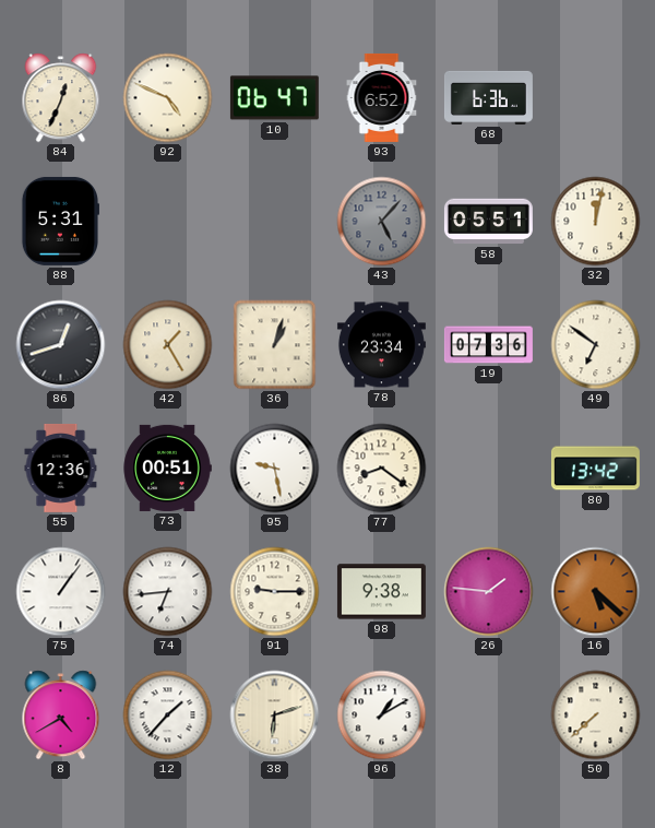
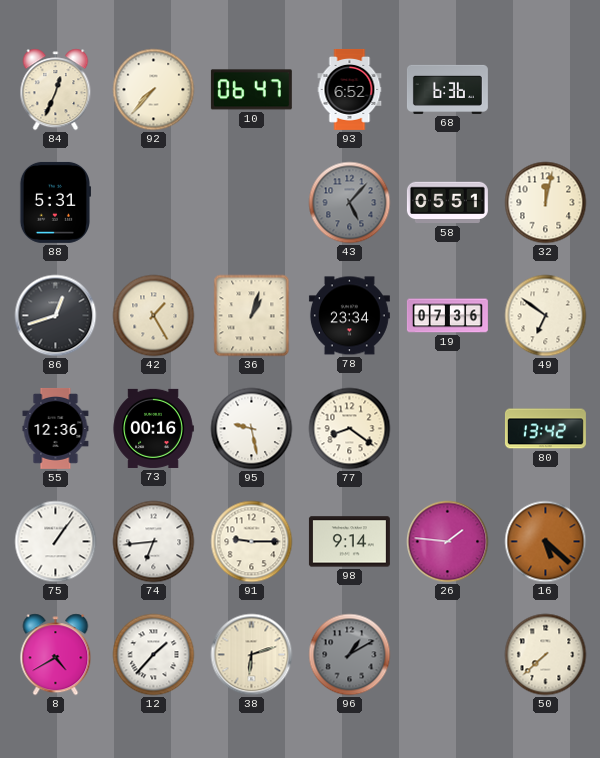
92: 4:49 -> 7:37 (154, 90)
73: 00:51 -> 00:16 (153, 428)
98: 9:38 -> 9:14 (349, 542)
96 dial: white -> grey (350, 655)
